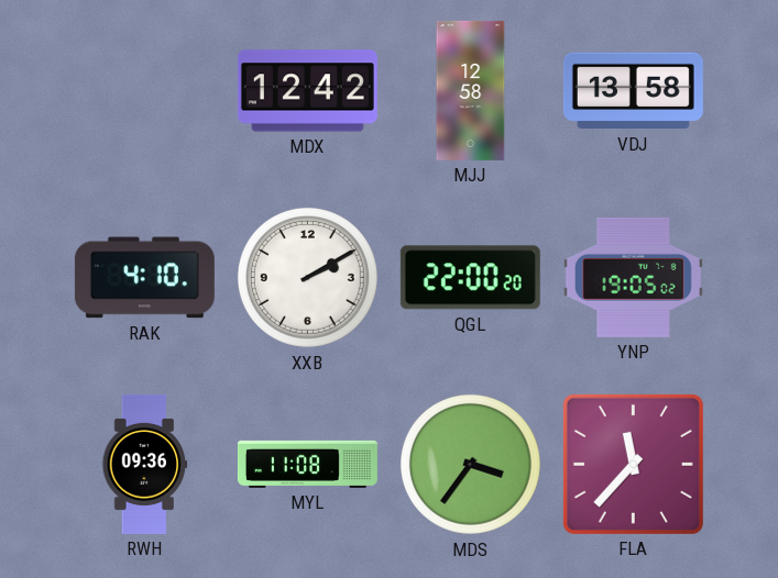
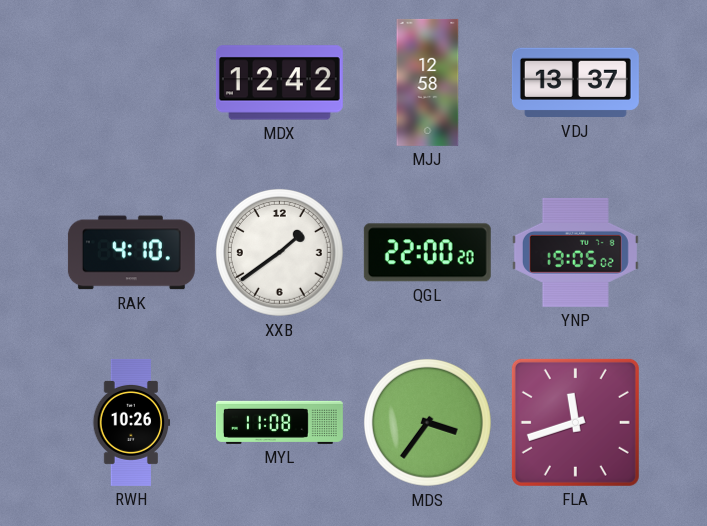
VDJ: 13:58 -> 13:37 (575, 83)
XXB: 2:10 -> 1:39 (279, 252)
RWH: 09:36 -> 10:26 (132, 422)
FLA: 11:37 -> 11:42 (575, 422)
